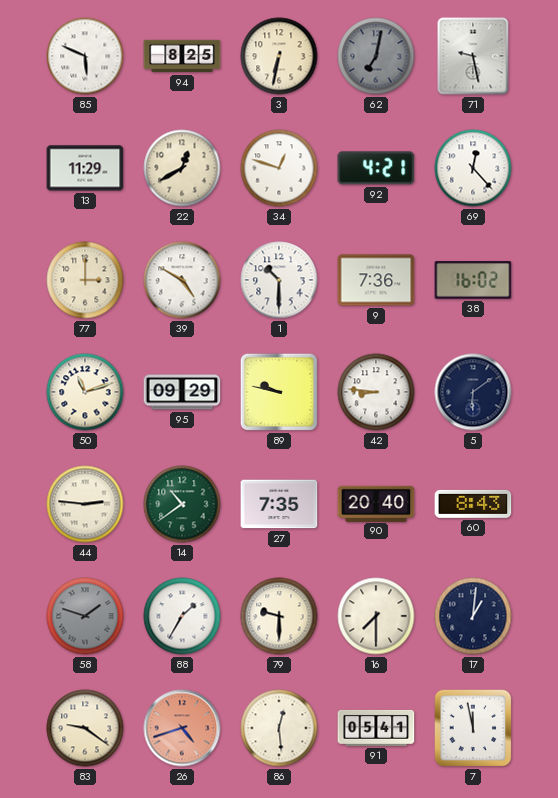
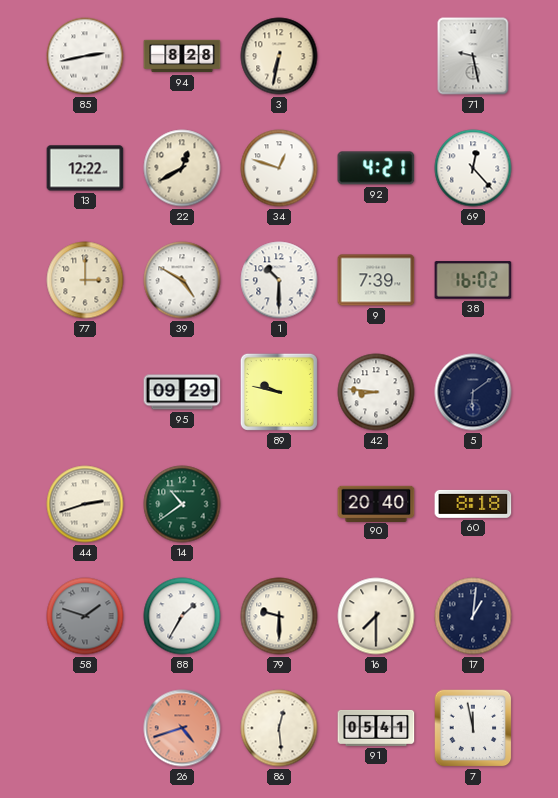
85: 5:49 -> 2:43 (85, 56)
94: 8:25 -> 8:28 (182, 56)
62: 7:02 -> none (376, 56)
13: 11:29 -> 12:22 (85, 168)
9: 7:36 -> 7:39 (376, 280)
50: 11:12 -> none (85, 392)
44: 2:46 -> 2:42 (85, 504)
27: 7:35 -> none (279, 504)
60: 8:43 -> 8:18 (473, 504)
83: 9:21 -> none (85, 728)
